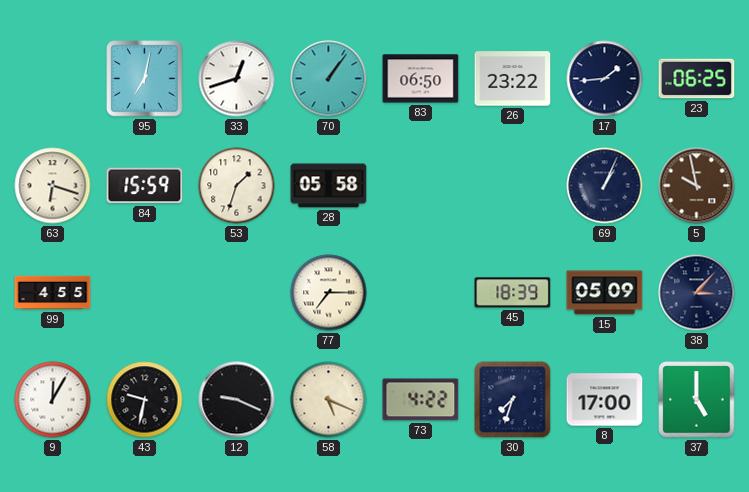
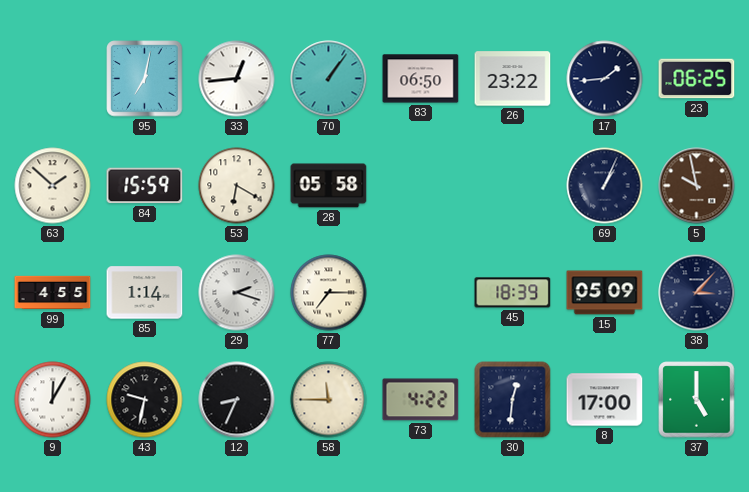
33: 12:42 -> 12:44 (237, 79)
63: 6:18 -> 1:52 (53, 186)
53: 1:33 -> 6:20 (237, 186)
85: none -> 1:14 (145, 293)
29: none -> 2:18 (237, 293)
12: 9:19 -> 8:34 (237, 400)
58: 5:19 -> 11:45 (329, 400)
30: 7:33 -> 12:31 (513, 400)
